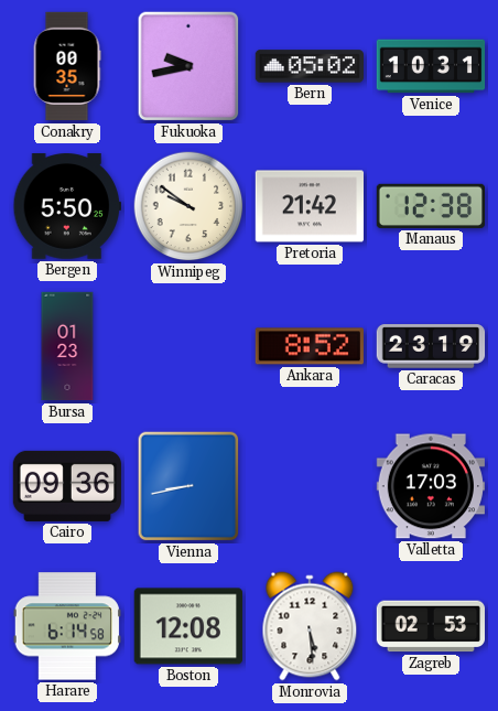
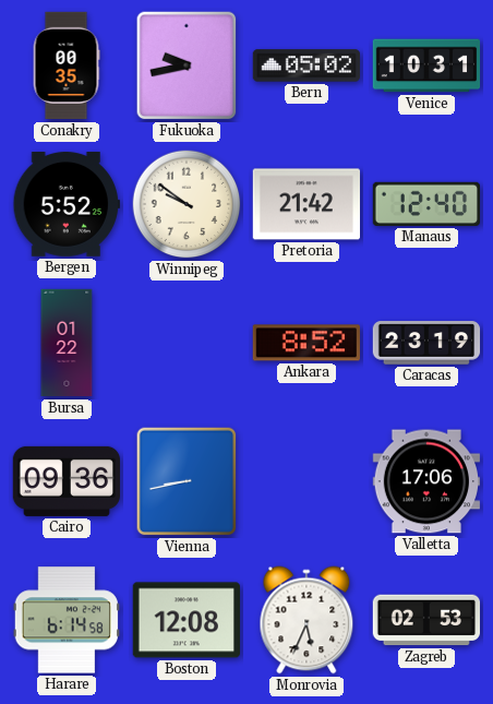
Bergen: 5:50 -> 5:52 (65, 204)
Manaus: 12:38 -> 12:40 (425, 204)
Bursa: 01:23 -> 01:22 (67, 343)
Valletta: 17:03 -> 17:06 (425, 481)
Monrovia: 5:29 -> 5:34 (306, 620)
